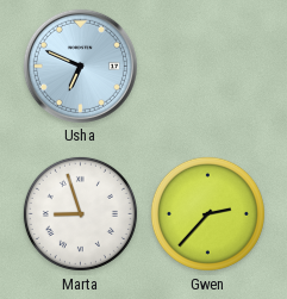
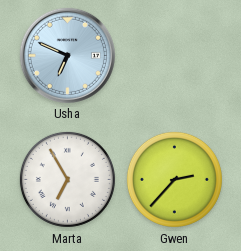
Marta: 8:57 -> 6:55 (67, 179)
